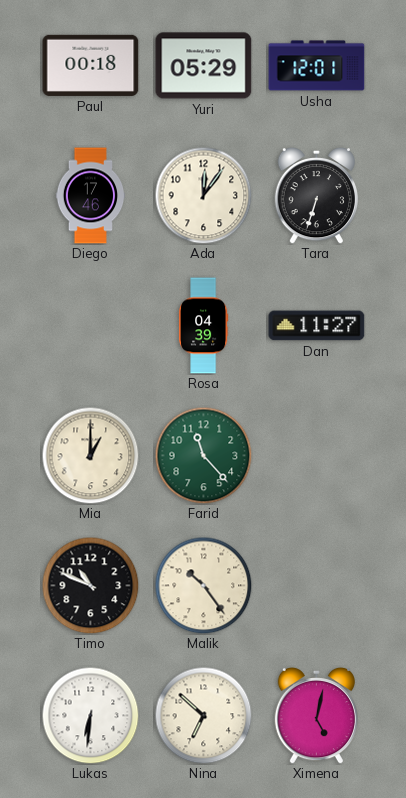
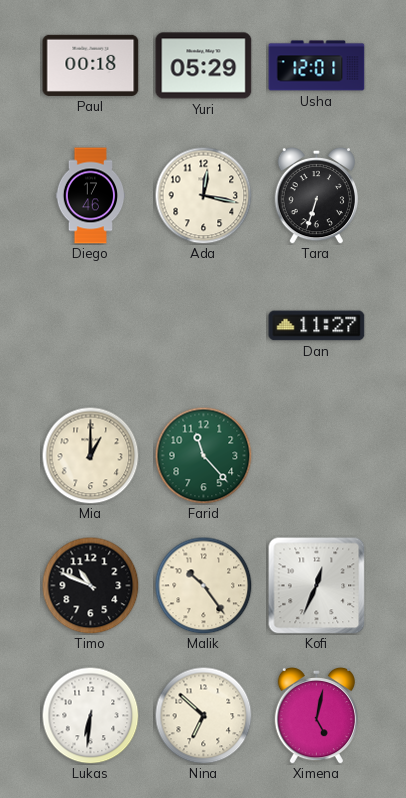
Ada: 12:06 -> 12:17 (203, 195)
Rosa: 04:39 -> none (203, 326)
Kofi: none -> 12:34 (317, 586)
